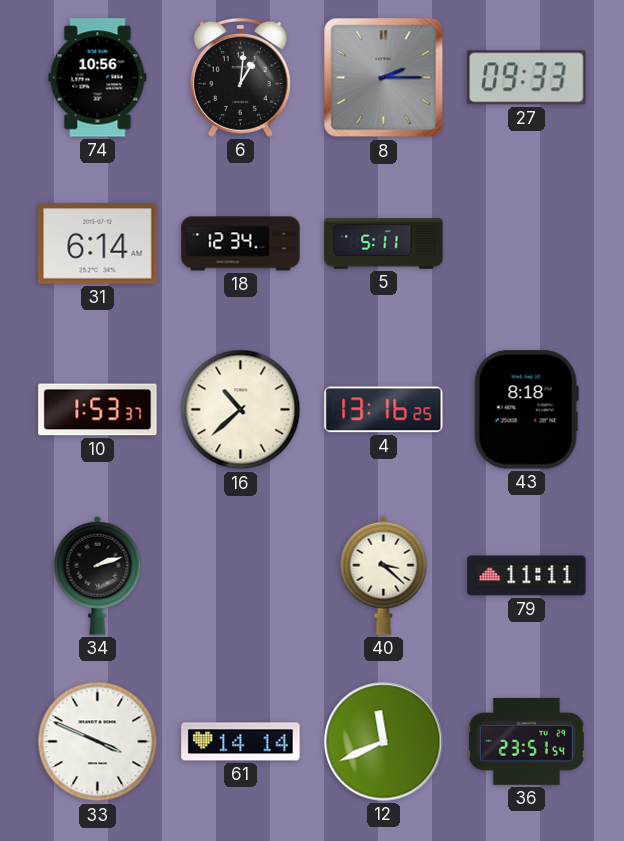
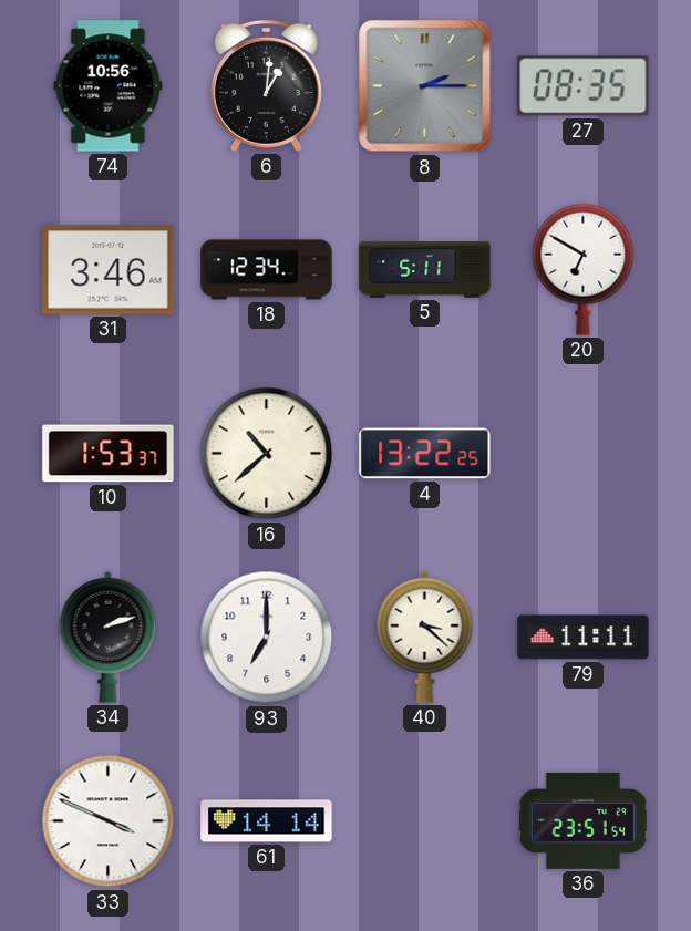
27: 09:33 -> 08:35 (584, 86)
31: 6:14 -> 3:46 (109, 270)
20: none -> 6:50 (584, 269)
4: 13:16 -> 13:22 (425, 454)
43: 8:18 -> none (526, 410)
93: none -> 7:00 (267, 638)
12: 11:41 -> none (384, 742)
